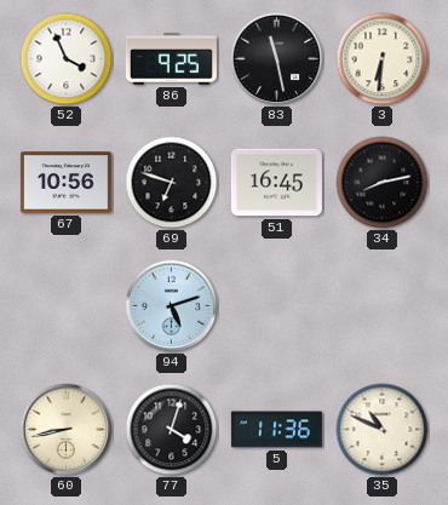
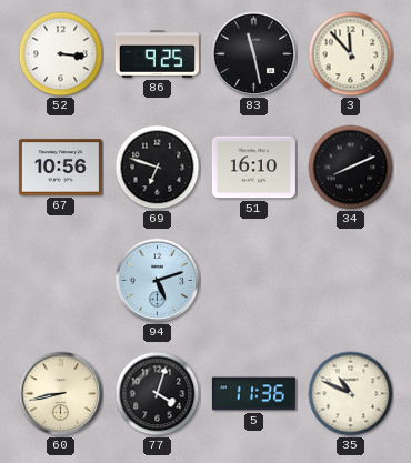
52: 3:56 -> 3:16 (61, 54)
3: 6:31 -> 11:53 (351, 54)
51: 16:45 -> 16:10 (253, 168)
34: 8:13 -> 8:11 (351, 168)
